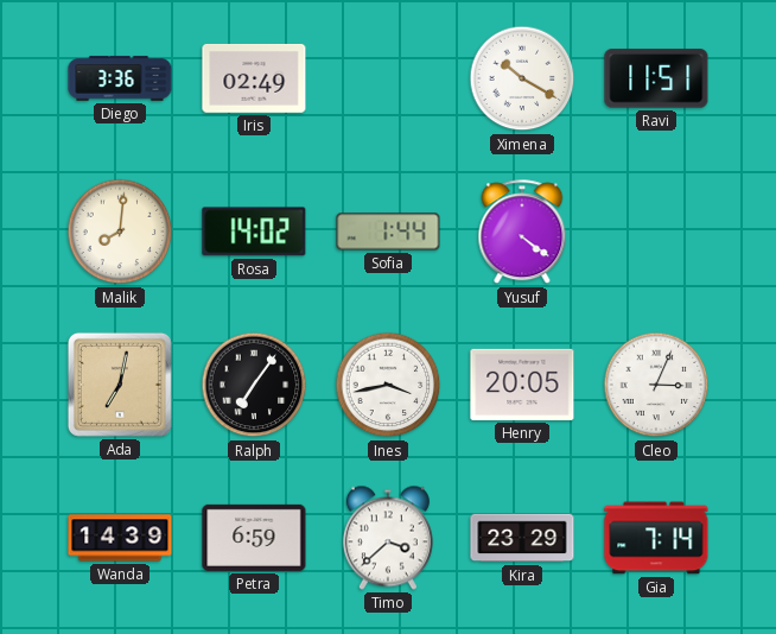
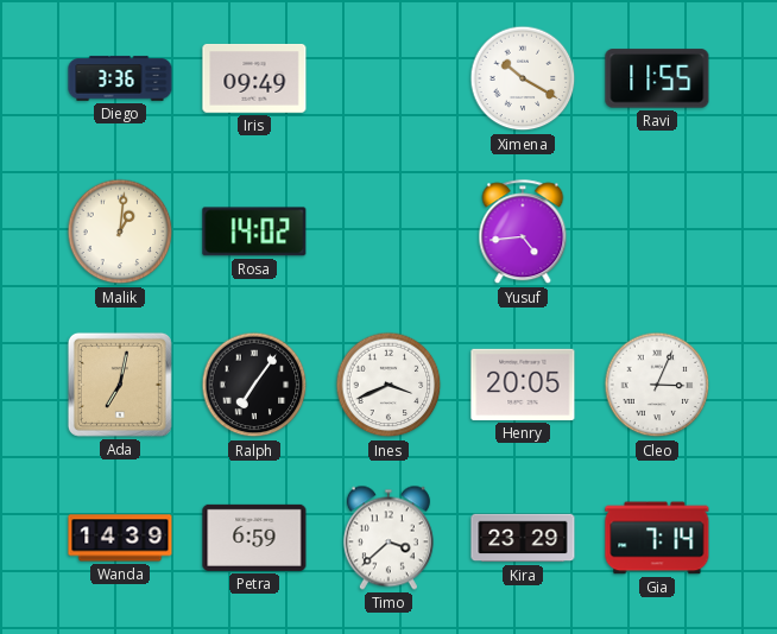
Iris: 02:49 -> 09:49 (254, 78)
Ravi: 11:51 -> 11:55 (657, 78)
Malik: 8:01 -> 1:01 (120, 232)
Sofia: 1:44 -> none (388, 232)
Yusuf: 4:21 -> 4:44 (523, 233)
Ines: 3:43 -> 3:41 (389, 385)
